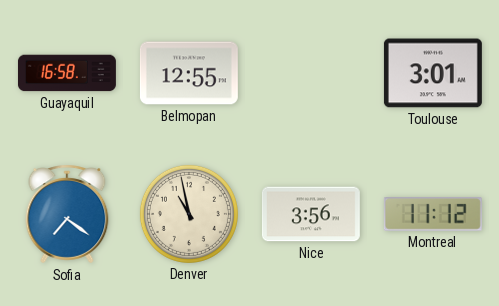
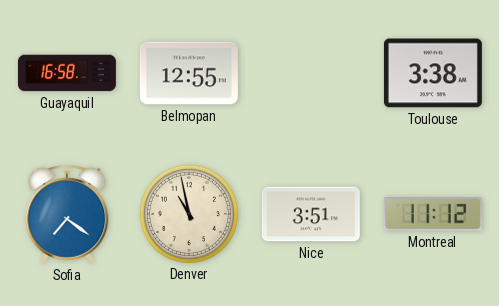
Toulouse: 3:01 -> 3:38 (433, 73)
Nice: 3:56 -> 3:51 (311, 214)
